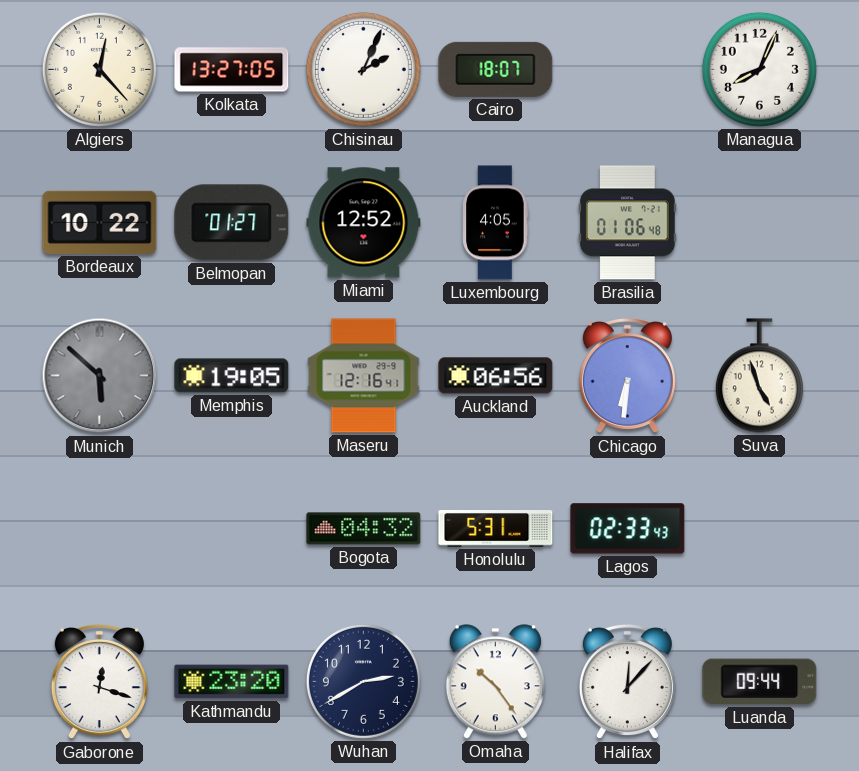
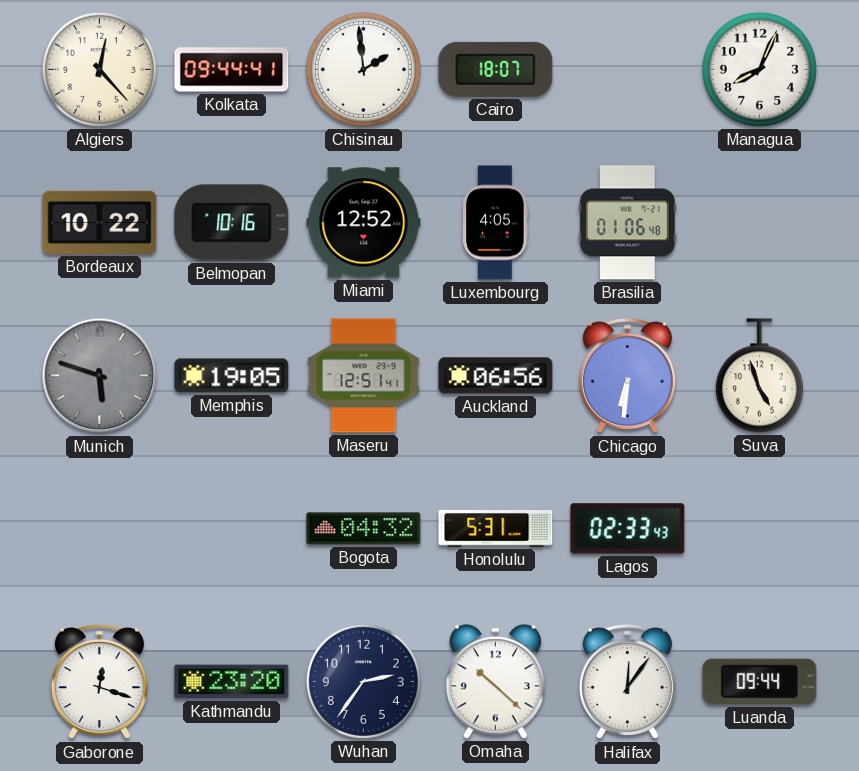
Kolkata: 13:27 -> 09:44 (232, 70)
Chisinau: 2:04 -> 1:59 (363, 69)
Belmopan: 01:27 -> 10:16 (232, 223)
Munich: 5:52 -> 5:48 (100, 376)
Maseru: 12:16 -> 12:51 (364, 376)
Wuhan: 2:40 -> 2:36 (363, 681)
Omaha: 10:24 -> 10:22 (495, 682)
Halifax: 12:07 -> 12:06 (627, 683)
